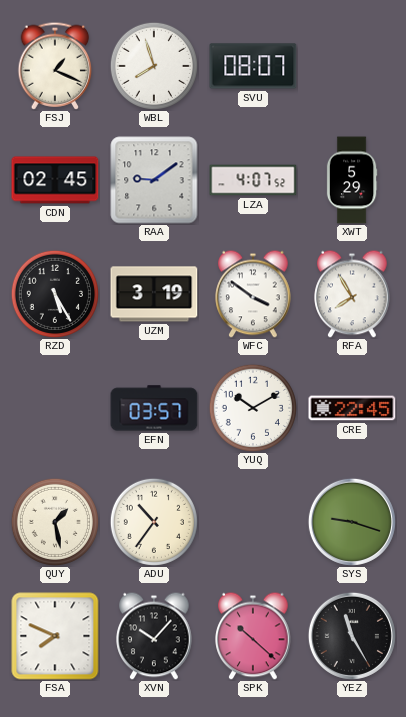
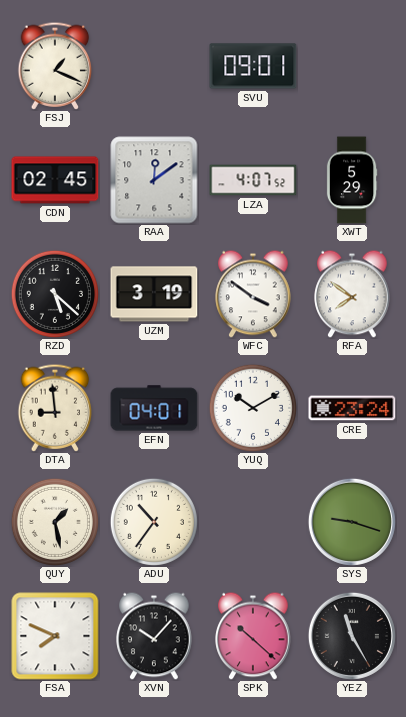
WBL: 7:57 -> none (154, 66)
SVU: 08:07 -> 09:01 (253, 66)
RAA: 9:09 -> 12:09 (154, 180)
RZD: 5:25 -> 5:22 (55, 294)
RFA: 7:55 -> 7:51 (352, 294)
DTA: none -> 8:59 (55, 408)
EFN: 03:57 -> 04:01 (154, 408)
CRE: 22:45 -> 23:24 (352, 408)
